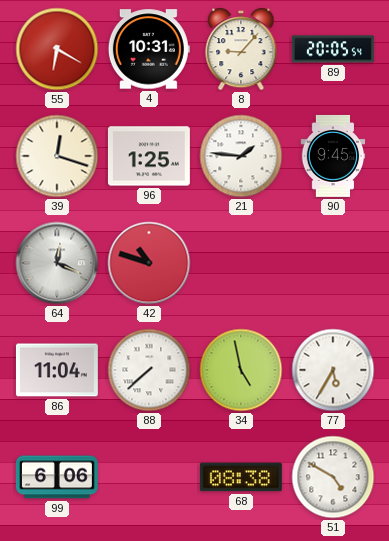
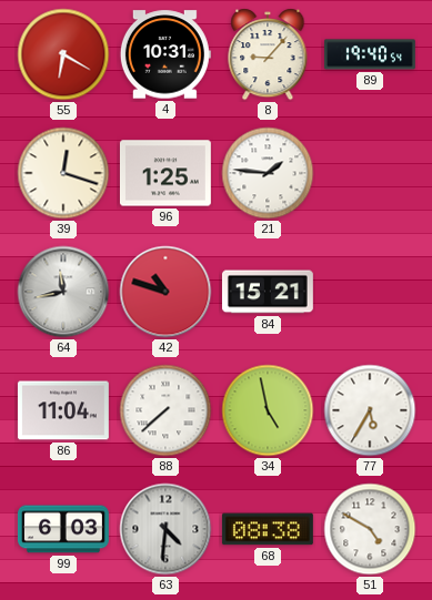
89: 20:05 -> 19:40 (370, 54)
90: 9:45 -> none (333, 156)
64: 12:19 -> 11:43 (63, 292)
84: none -> 15:21 (268, 292)
99: 6:06 -> 6:03 (63, 529)
63: none -> 4:31 (165, 529)
